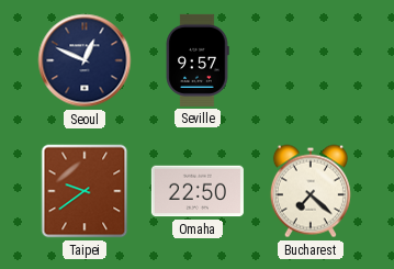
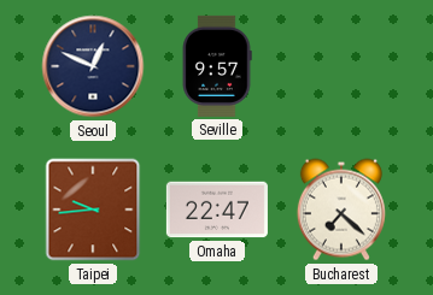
Taipei: 9:39 -> 9:44 (93, 210)
Omaha: 22:50 -> 22:47 (217, 210)
